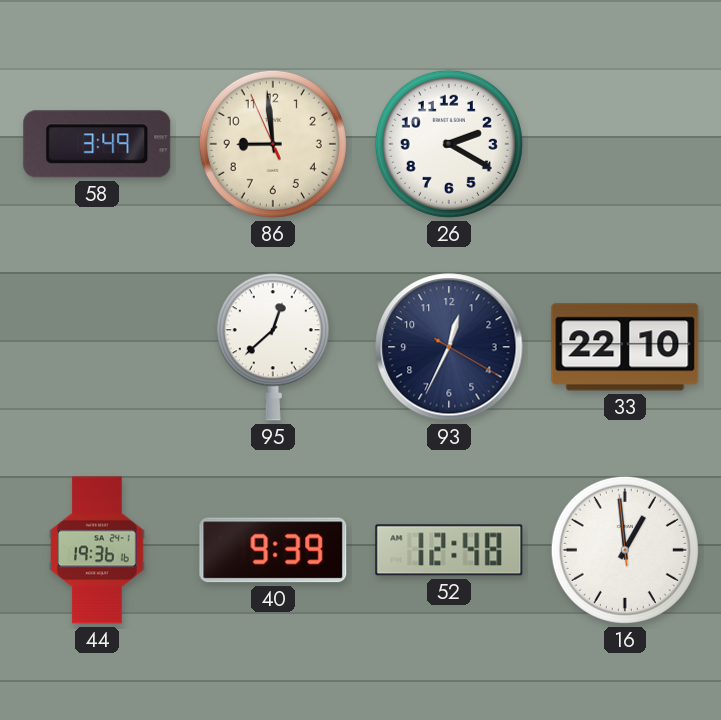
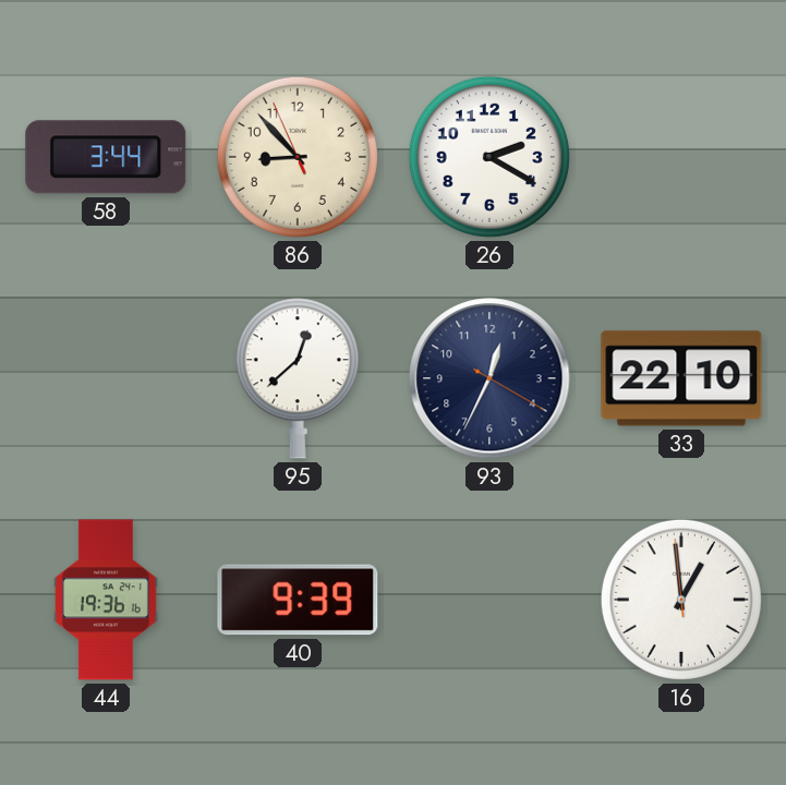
58: 3:49 -> 3:44 (106, 157)
86: 8:58 -> 8:52 (298, 157)
52: 12:48 -> none (449, 550)
